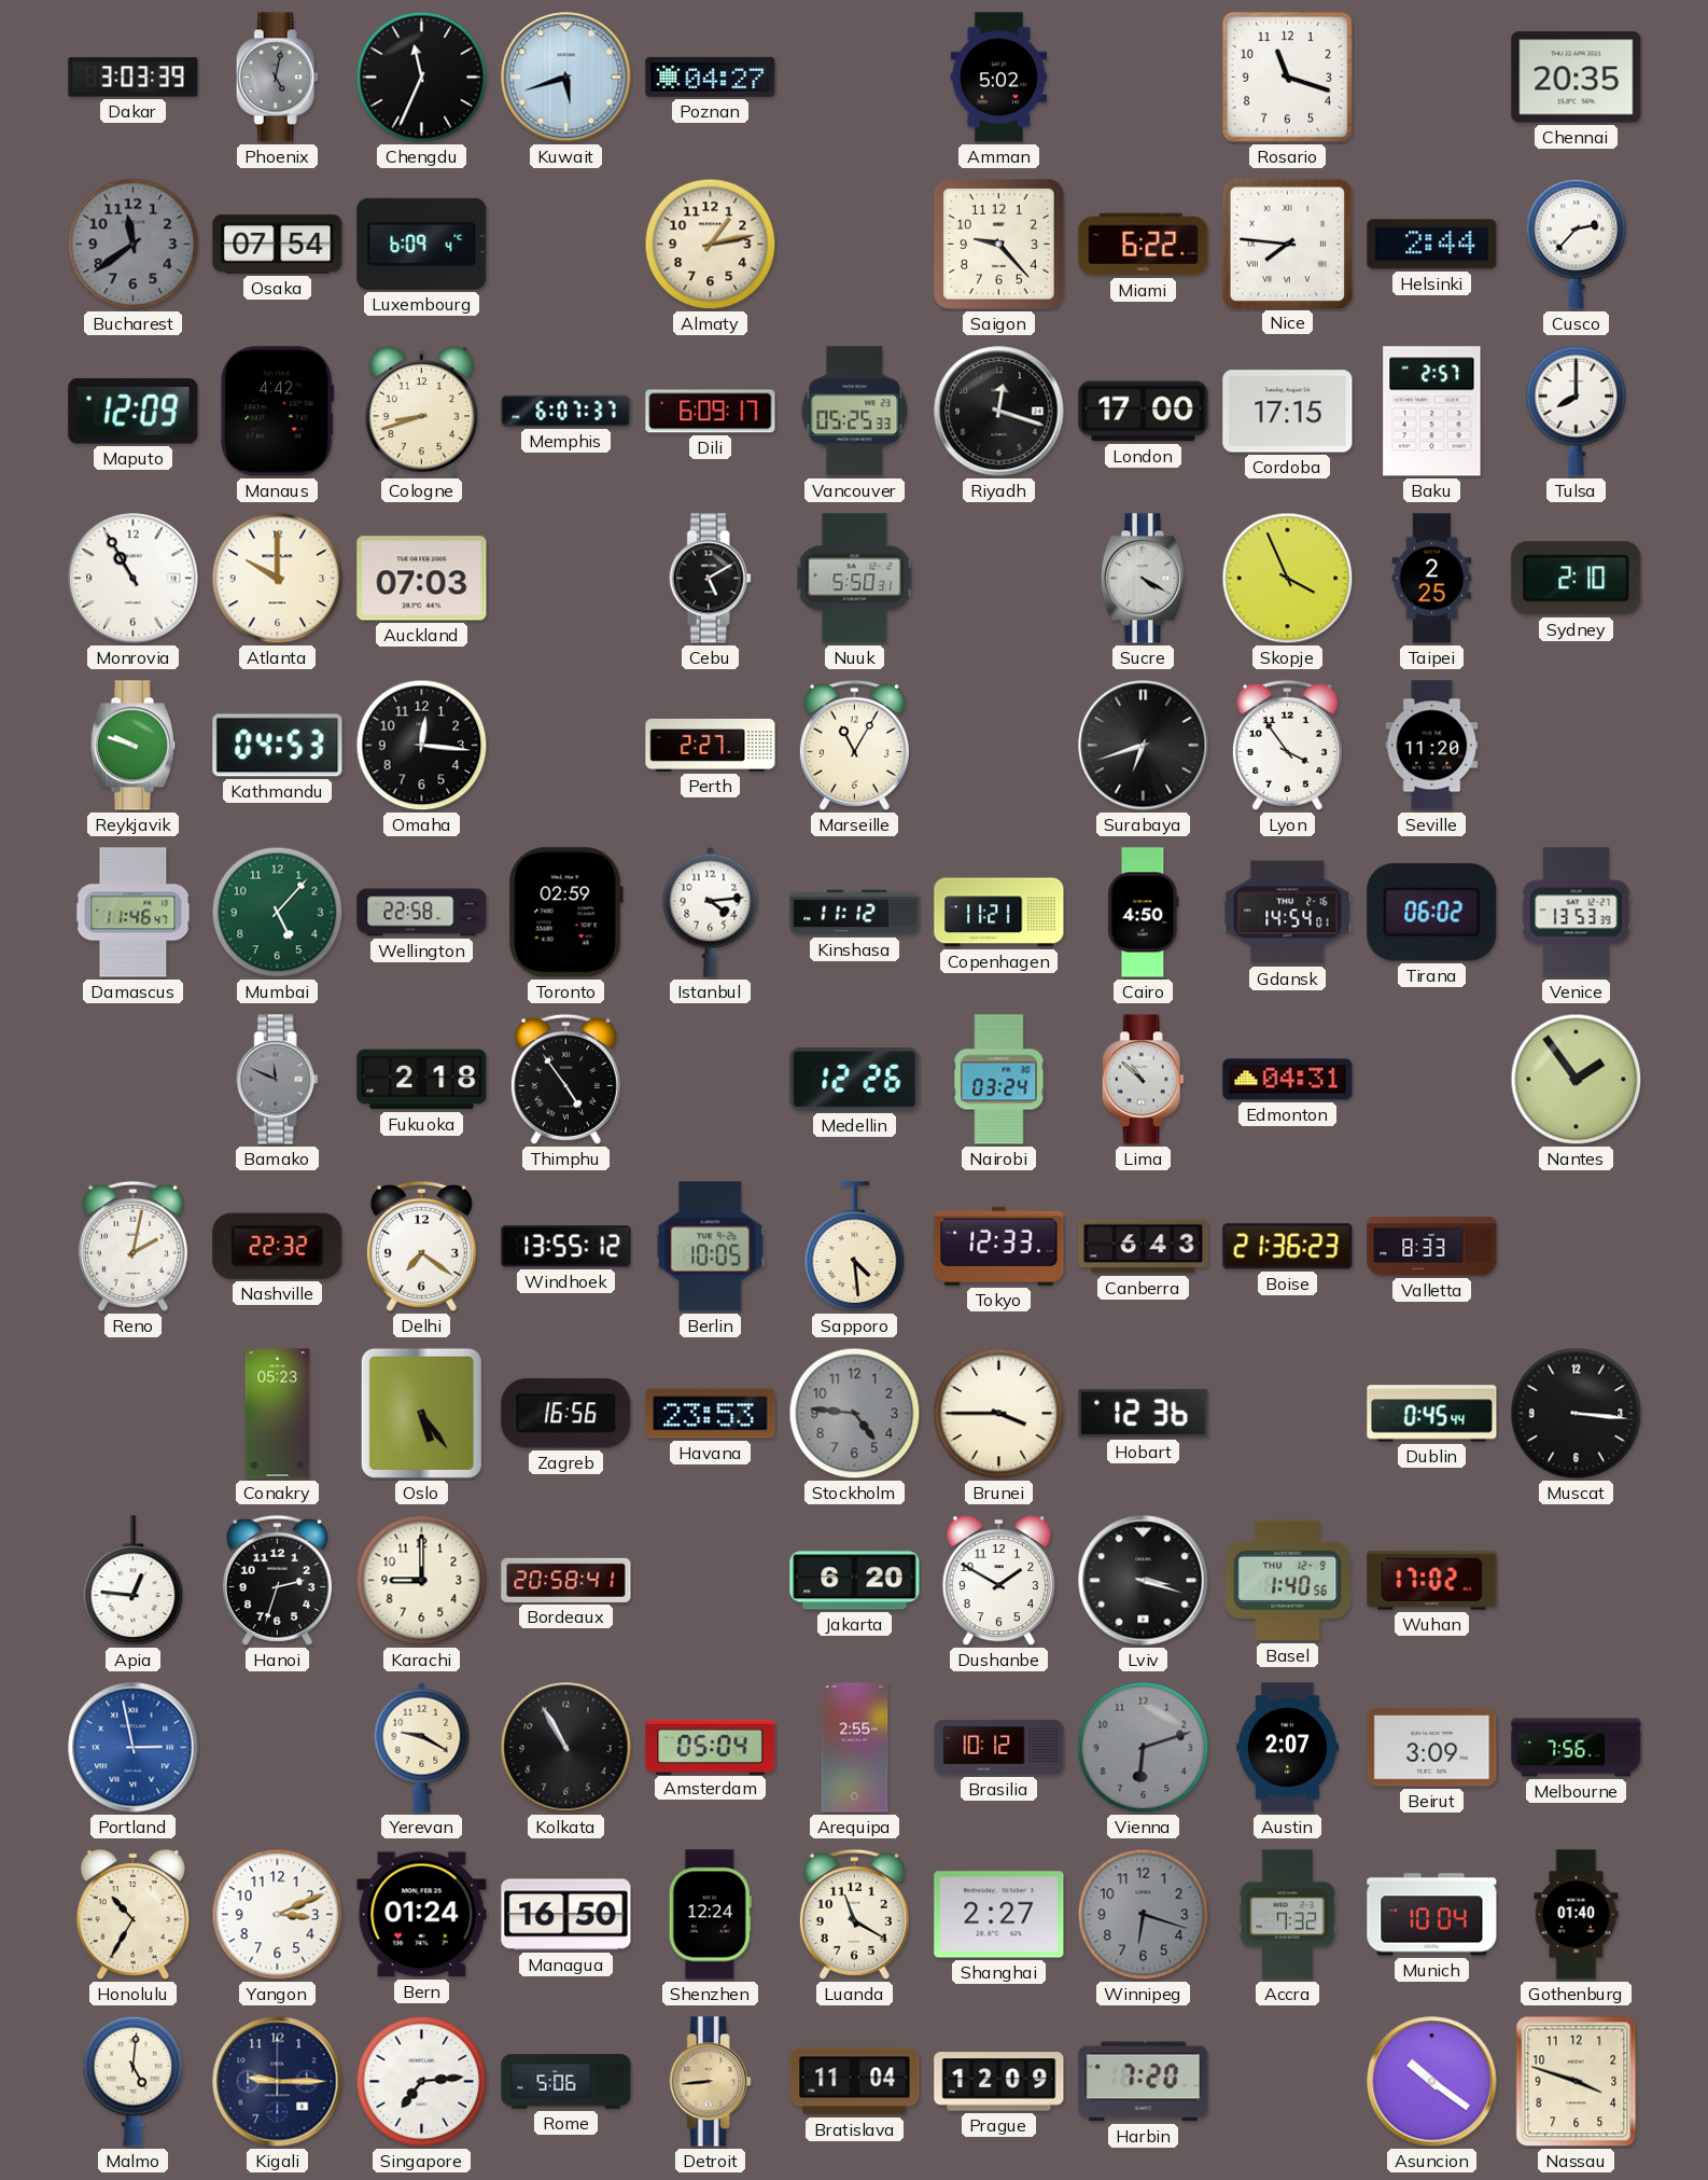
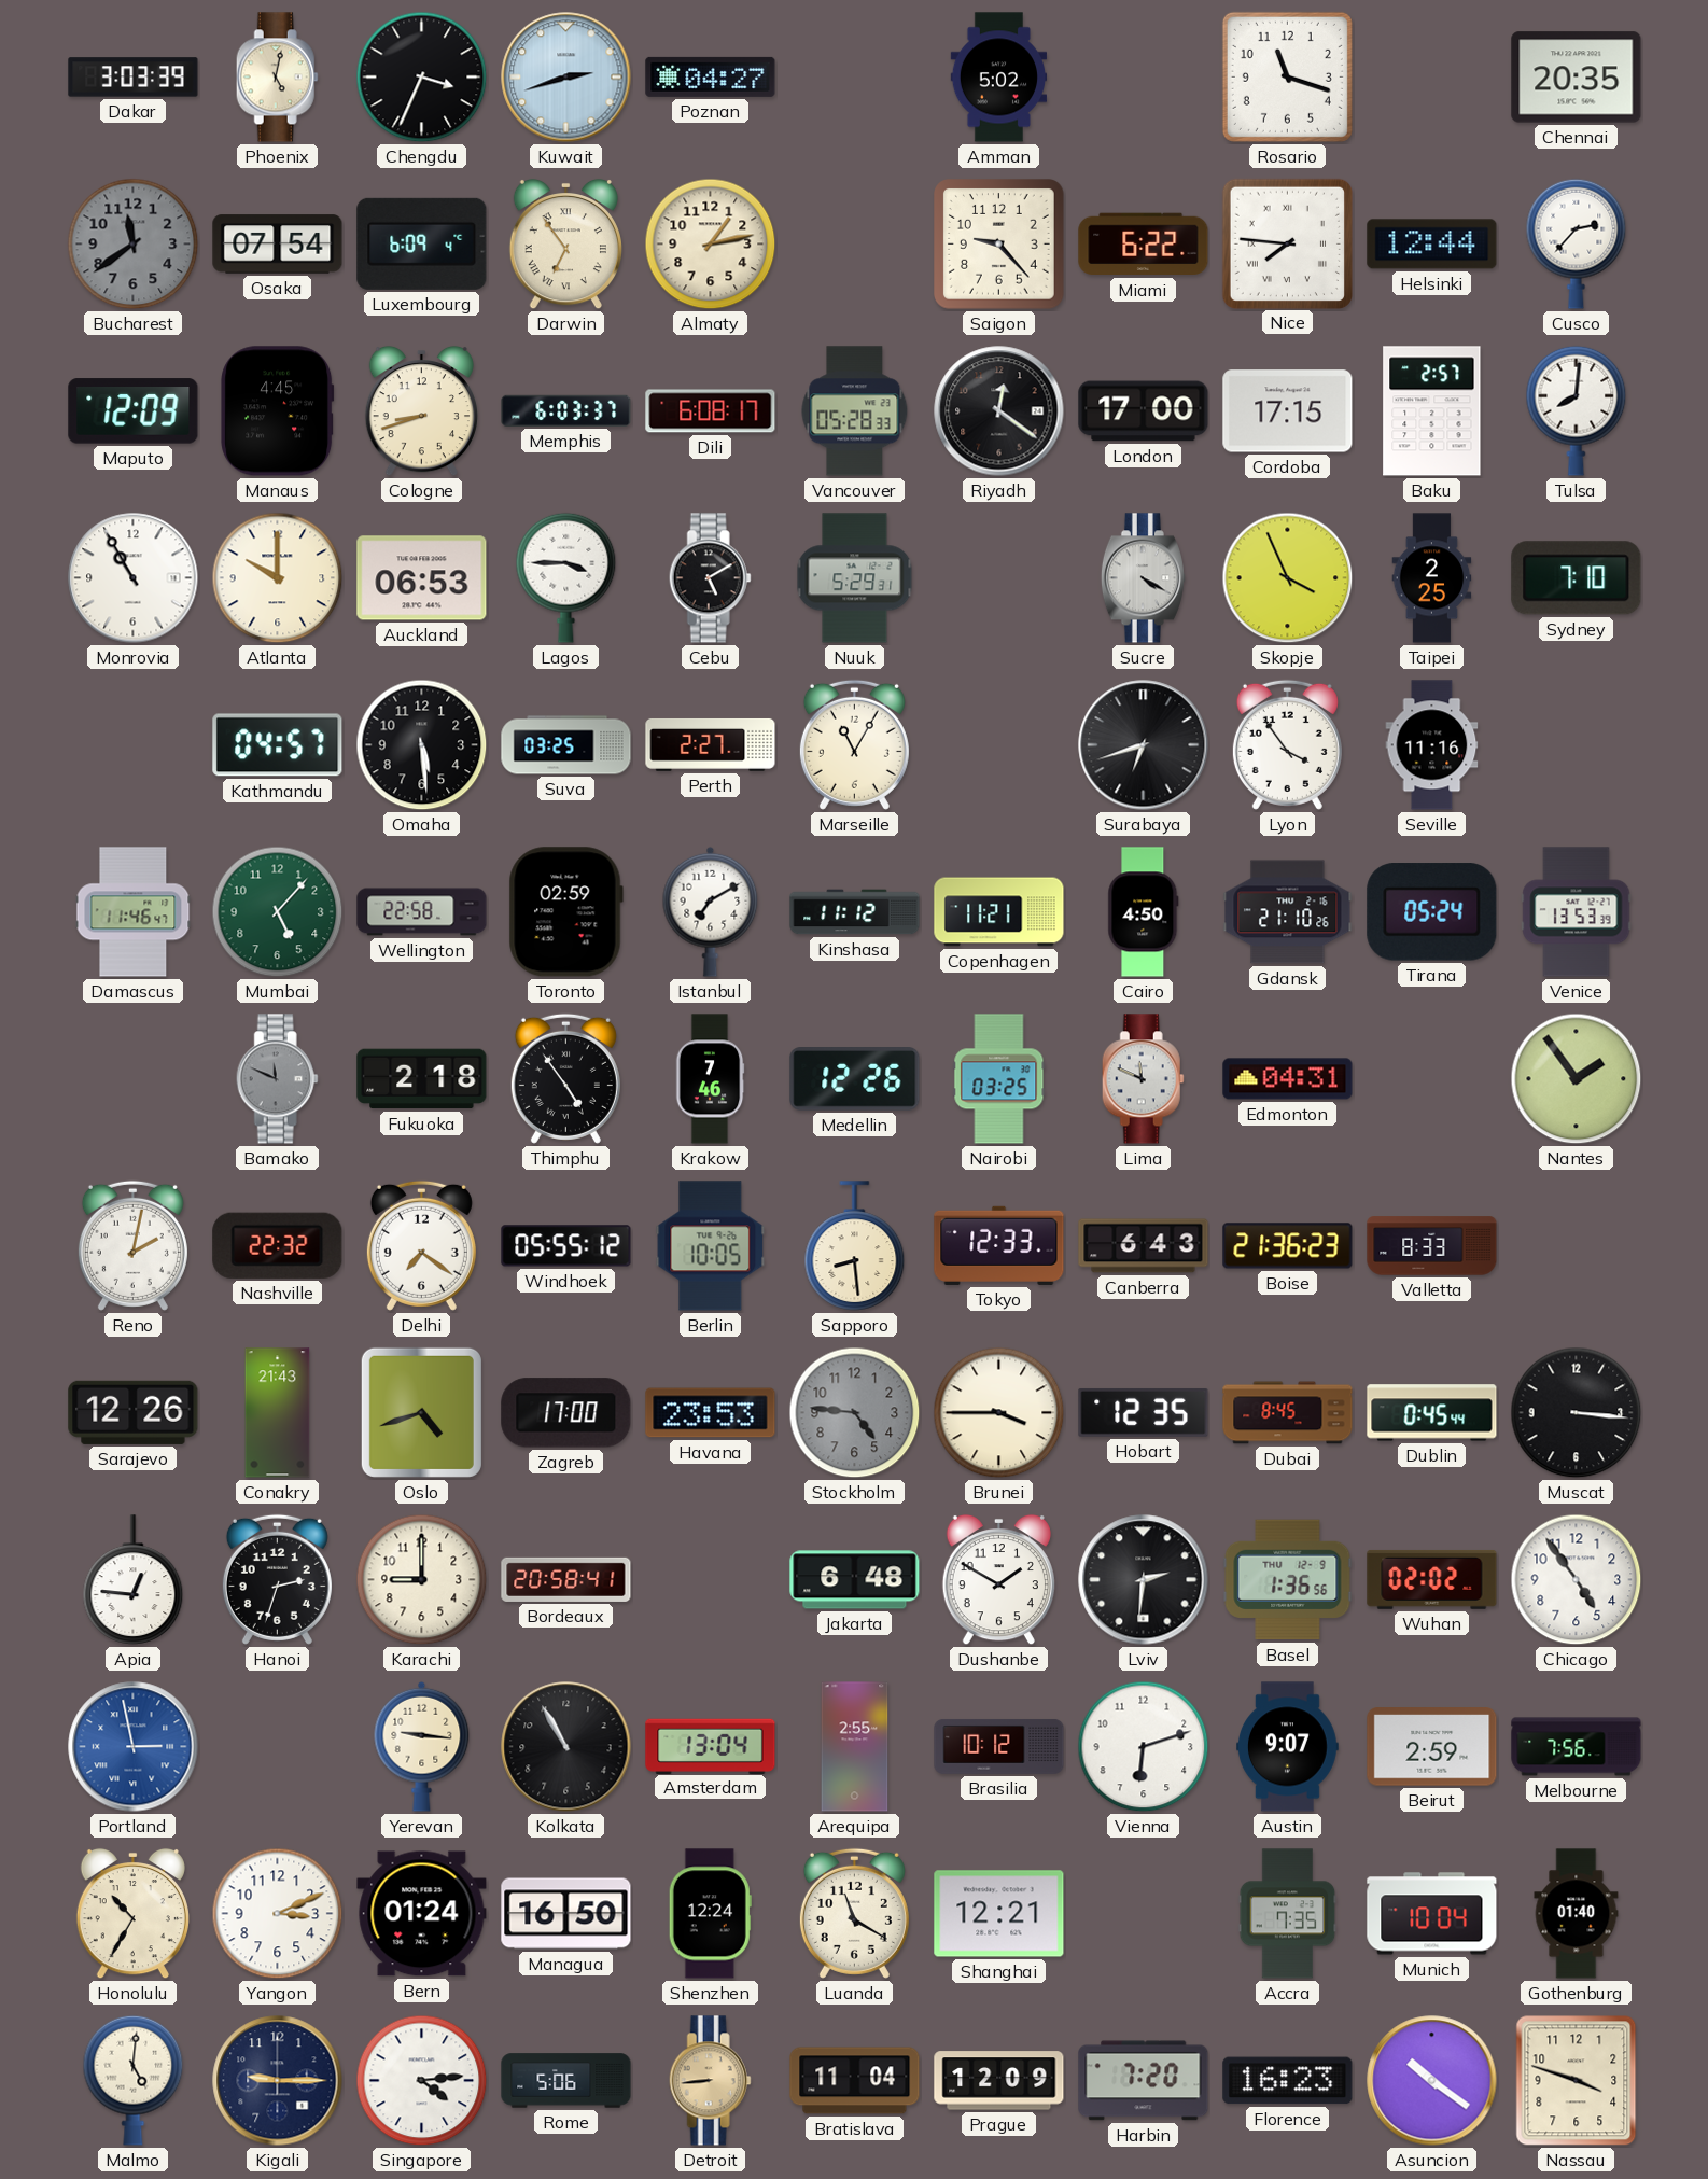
Phoenix dial: grey -> cream (277, 78)
Chengdu: 11:34 -> 3:34 (422, 78)
Kuwait: 5:42 -> 2:42 (566, 78)
Darwin: none -> 6:54 (565, 245)
Helsinki: 2:44 -> 12:44 (1432, 245)
Manaus: 4:42 -> 4:45 (278, 411)
Memphis: 6:07 -> 6:03 (566, 410)
Dili: 6:09 -> 6:08 (711, 411)
Vancouver: 05:25 -> 05:28 (855, 411)
Riyadh: 12:18 -> 12:21 (999, 411)
Tulsa: 8:00 -> 8:01 (1577, 410)
Auckland: 07:03 -> 06:53 (422, 578)
Lagos: none -> 3:45 (566, 577)
Nuuk: 5:50 -> 5:29 (855, 578)
Sydney: 2:10 -> 7:10 (1577, 578)
Reykjavik: 9:48 -> none (132, 746)
Kathmandu: 04:53 -> 04:57 (278, 745)
Omaha: 12:16 -> 5:29 (422, 745)
Suva: none -> 03:25 (566, 745)
Seville: 11:20 -> 11:16 (1432, 745)
Istanbul: 4:14 -> 7:10 (711, 911)
Gdansk: 14:54 -> 21:10 (1288, 912)
Tirana: 06:02 -> 05:24 (1432, 912)
Krakow: none -> 7:46 (710, 1079)
Nairobi: 03:24 -> 03:25 (999, 1079)
Lima: 10:52 -> 11:49 (1143, 1079)
Windhoek: 13:55 -> 05:55 (566, 1246)
Sapporo: 4:29 -> 8:29 (855, 1246)
Sarajevo: none -> 12:26 (134, 1412)
Conakry: 05:23 -> 21:43 (278, 1413)
Oslo: 5:24 -> 4:42 (421, 1412)
Zagreb: 16:56 -> 17:00 (566, 1413)
Hobart: 12:36 -> 12:35 (1144, 1412)
Dubai: none -> 8:45 (1288, 1413)
Jakarta: 6:20 -> 6:48 (855, 1580)
Lviv: 3:18 -> 2:31 (1144, 1580)
Basel: 1:40 -> 1:36 (1288, 1580)
Wuhan: 17:02 -> 02:02 (1432, 1579)
Chicago: none -> 4:54 (1577, 1580)
Yerevan: 9:20 -> 9:16 (422, 1746)
Amsterdam: 05:04 -> 13:04 (711, 1746)
Vienna dial: grey -> white (1144, 1747)
Austin: 2:07 -> 9:07 (1288, 1747)
Beirut: 3:09 -> 2:59 (1432, 1747)
Shanghai: 2:27 -> 12:21 (999, 1914)
Winnipeg: 6:18 -> none (1144, 1915)
Accra: 7:32 -> 7:35 (1288, 1914)
Singapore: 7:14 -> 4:14 (422, 2081)
Florence: none -> 16:23 (1288, 2081)
